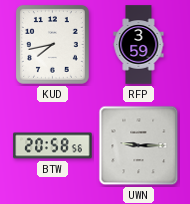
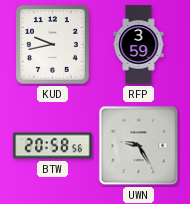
KUD: 7:43 -> 9:43 (52, 45)
UWN: 9:15 -> 9:25 (139, 146)
